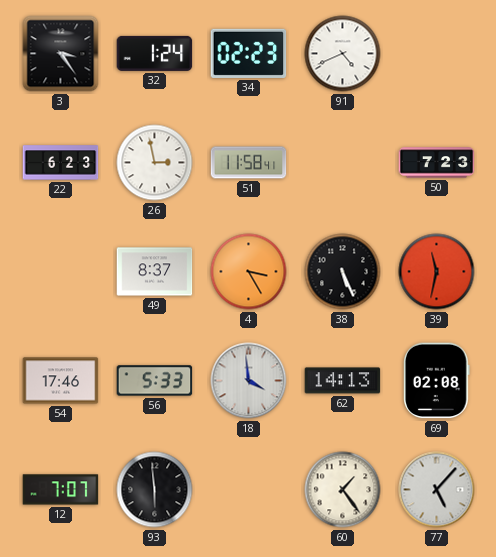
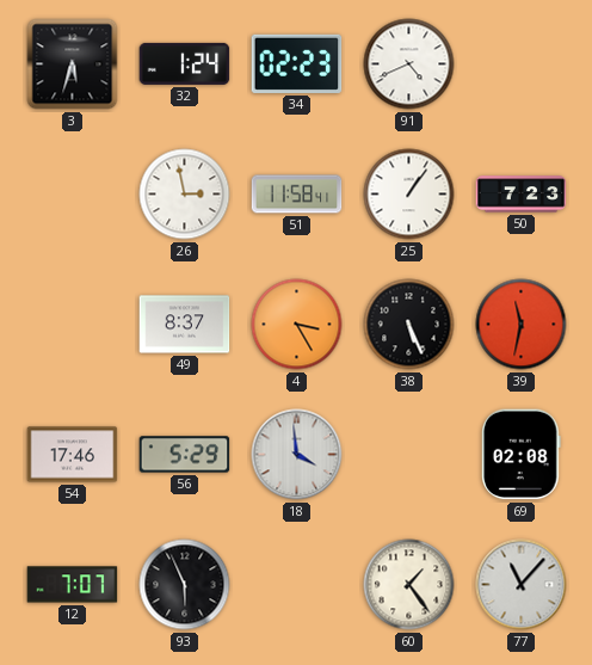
3: 3:24 -> 5:33 (73, 64)
22: 6:23 -> none (61, 163)
25: none -> 1:06 (409, 195)
56: 5:33 -> 5:29 (185, 455)
62: 14:13 -> none (343, 381)
93: 5:59 -> 5:56 (185, 585)
77: 5:07 -> 11:07 (522, 585)
